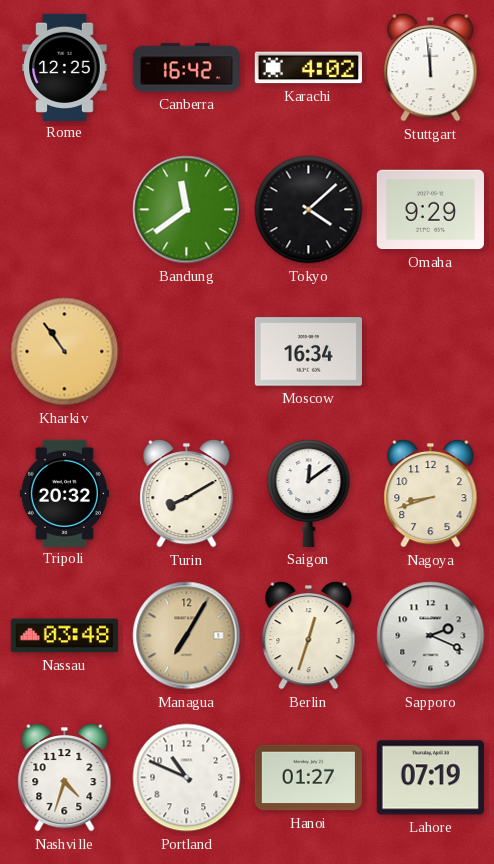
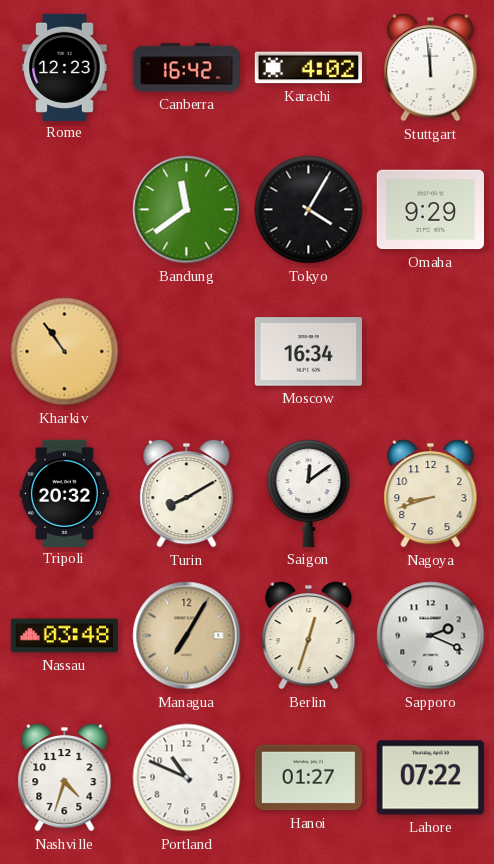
Rome: 12:25 -> 12:23 (65, 67)
Tokyo: 4:08 -> 4:05 (309, 210)
Lahore: 07:19 -> 07:22 (430, 778)
